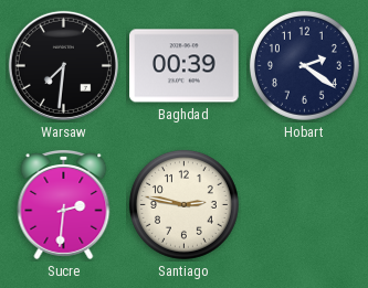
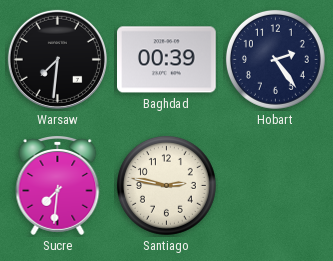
Hobart: 2:21 -> 2:24 (275, 59)
Sucre: 2:31 -> 7:31 (58, 186)
